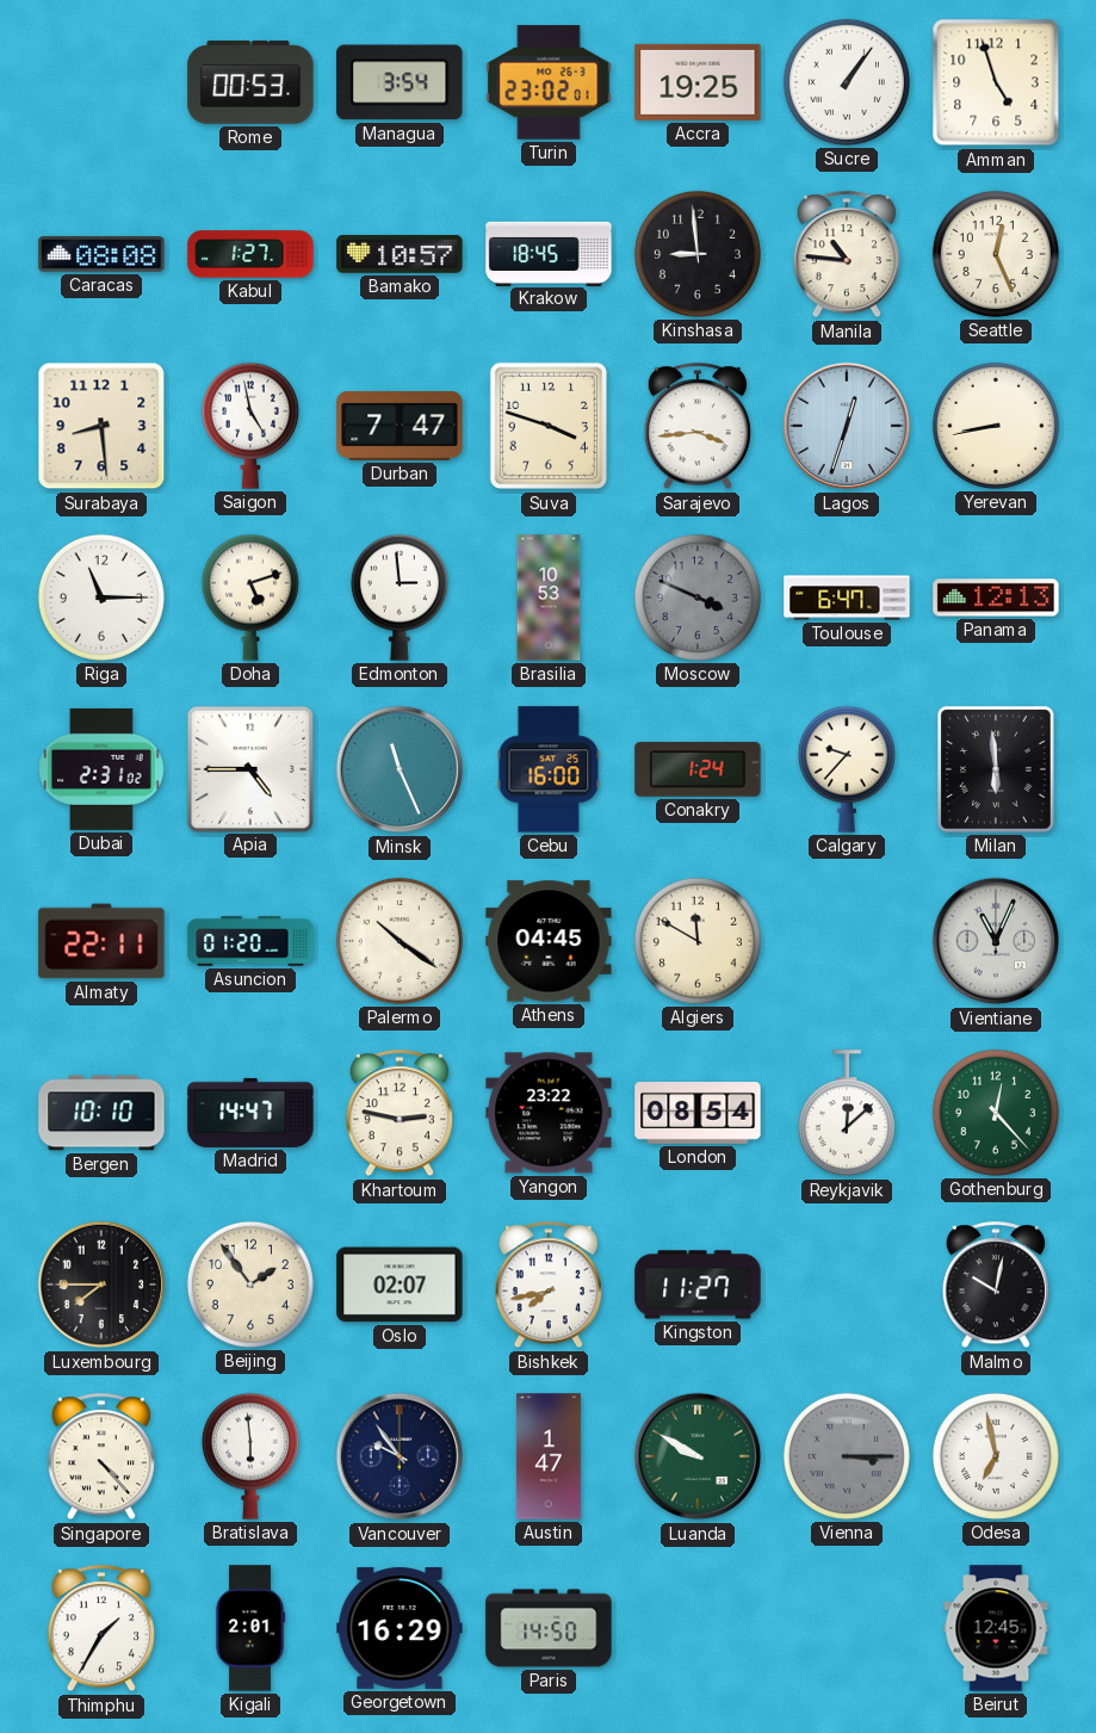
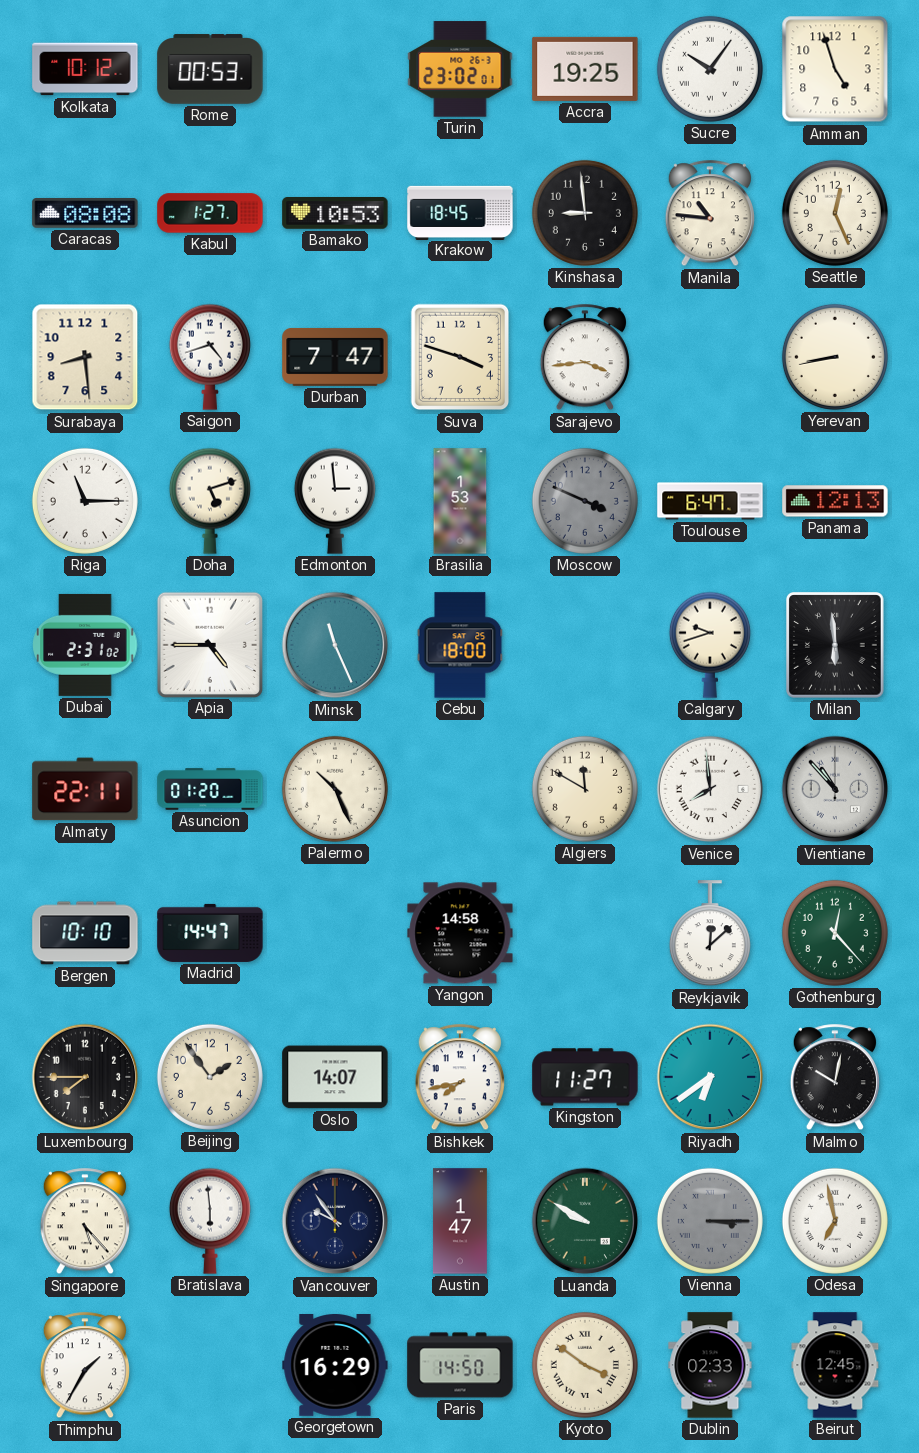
Kolkata: none -> 10:12 (85, 69)
Managua: 3:54 -> none (400, 82)
Sucre: 1:06 -> 10:06 (710, 69)
Bamako: 10:57 -> 10:53 (335, 214)
Saigon: 4:58 -> 4:42 (210, 357)
Lagos: 12:33 -> none (847, 426)
Brasilia: 10:53 -> 1:53 (460, 501)
Cebu: 16:00 -> 18:00 (460, 645)
Conakry: 1:24 -> none (698, 769)
Calgary: 9:37 -> 9:42 (710, 645)
Palermo: 10:21 -> 10:26 (335, 789)
Athens: 04:45 -> none (549, 941)
Venice: none -> 7:59 (710, 789)
Vientiane: 11:04 -> 10:53 (835, 789)
Khartoum: 2:47 -> none (400, 1114)
Yangon: 23:22 -> 14:58 (460, 933)
London: 08:54 -> none (698, 1114)
Oslo: 02:07 -> 14:07 (335, 1077)
Riyadh: none -> 6:39 (710, 1077)
Singapore: 4:23 -> 5:23 (85, 1222)
Kigali: 2:01 -> none (250, 1628)
Kyoto: none -> 3:51 (585, 1365)
Dublin: none -> 02:33 (710, 1365)
